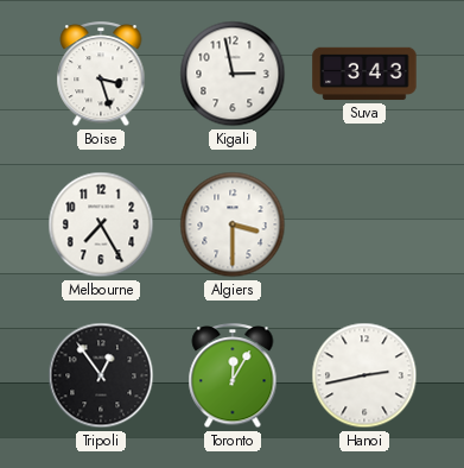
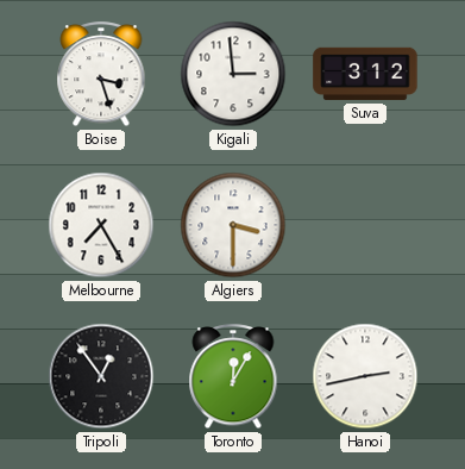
Kigali: 2:58 -> 2:59 (233, 74)
Suva: 3:43 -> 3:12 (365, 74)
